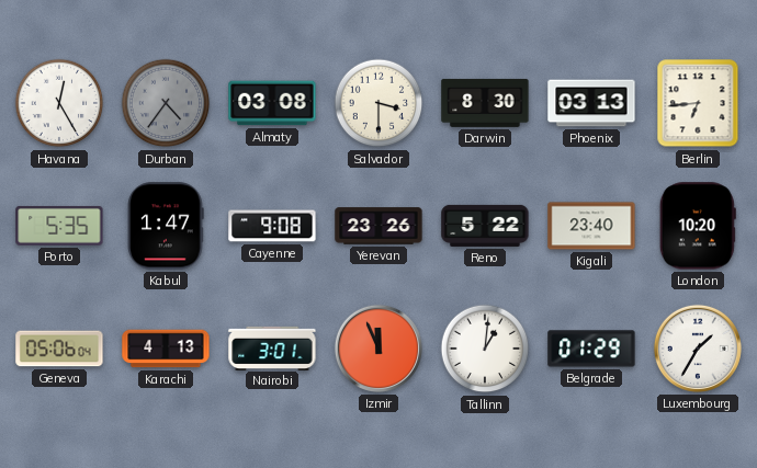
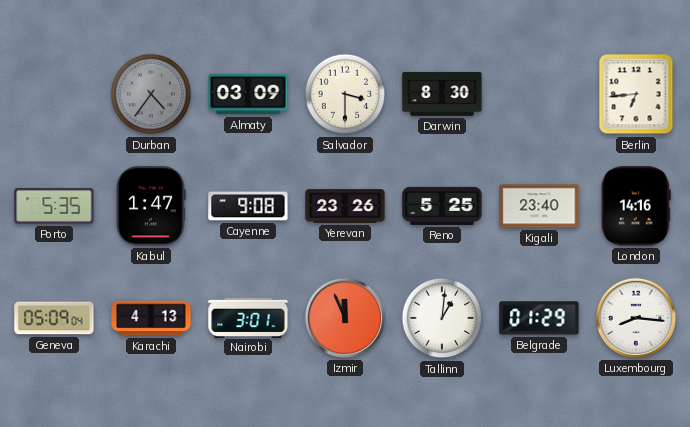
Havana: 12:25 -> none (59, 103)
Almaty: 03:08 -> 03:09 (248, 94)
Phoenix: 03:13 -> none (591, 103)
Reno: 5:22 -> 5:25 (442, 206)
London: 10:20 -> 14:16 (636, 206)
Geneva: 05:06 -> 05:09 (54, 318)
Luxembourg: 1:35 -> 8:16 (636, 318)
